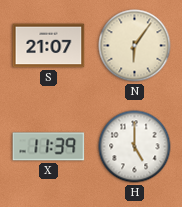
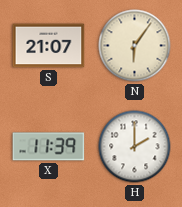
H: 5:00 -> 2:00 (135, 147)
